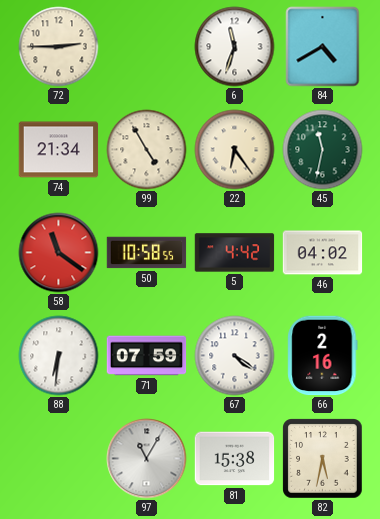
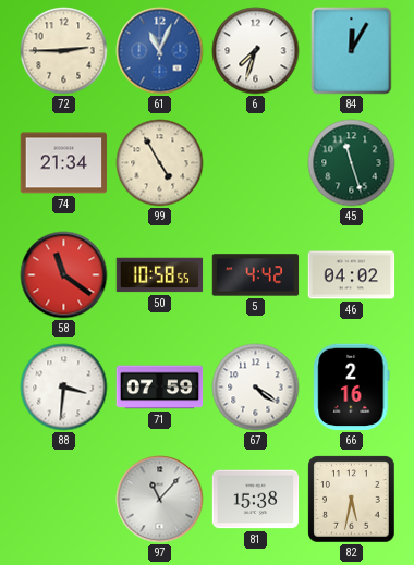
61: none -> 11:04 (160, 51)
6: 11:33 -> 7:33 (256, 51)
84: 4:40 -> 12:05 (352, 51)
22: 6:24 -> none (235, 150)
45: 11:32 -> 11:27 (352, 163)
88: 6:31 -> 3:31 (64, 388)
97: 11:05 -> 11:07 (160, 500)
